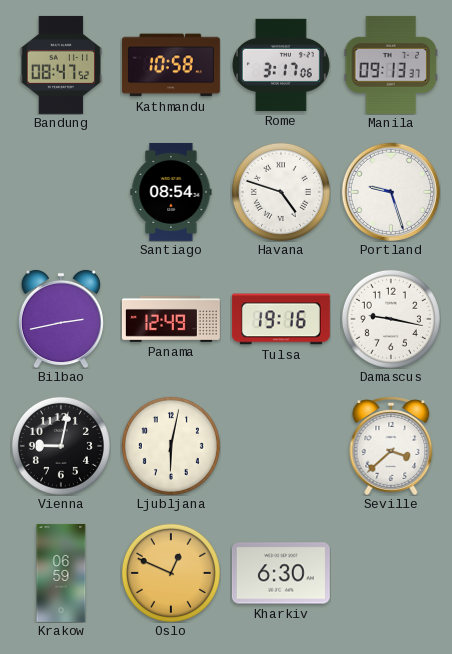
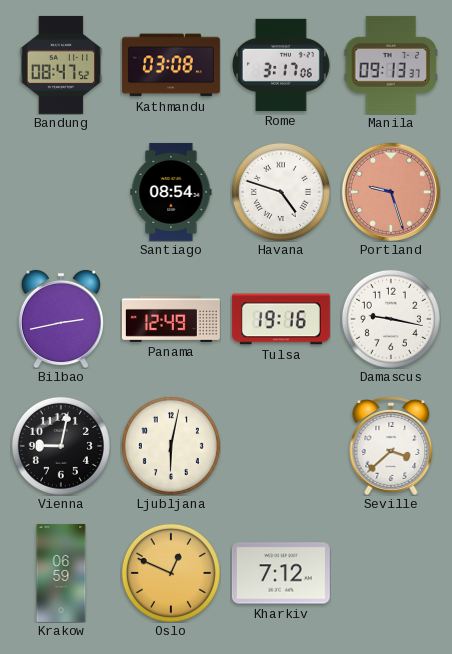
Kathmandu: 10:58 -> 03:08 (171, 65)
Portland dial: white -> salmon (391, 192)
Kharkiv: 6:30 -> 7:12 (281, 573)
